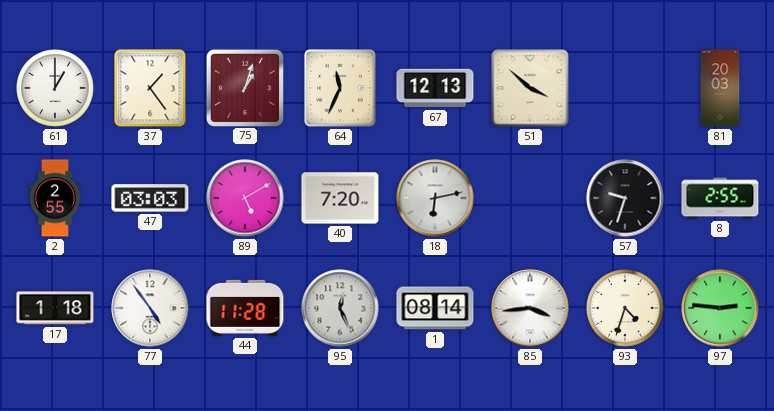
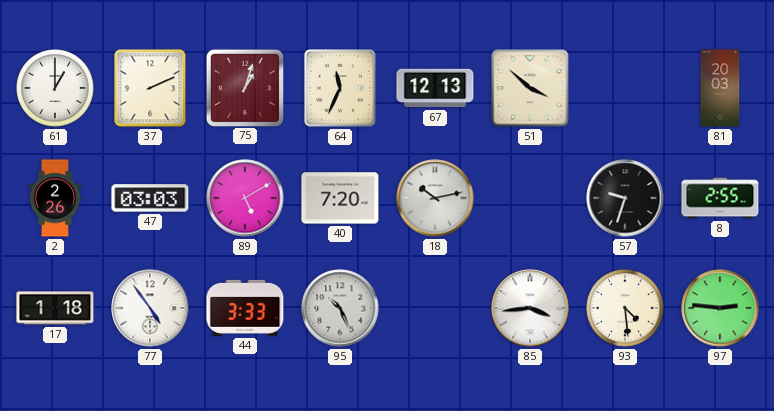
37: 1:24 -> 2:11 (150, 88)
2: 2:55 -> 2:26 (55, 198)
18: 6:13 -> 10:13 (435, 198)
44: 11:28 -> 3:33 (245, 308)
95: 12:26 -> 10:26 (340, 308)
1: 08:14 -> none (435, 308)
93: 4:33 -> 4:29 (625, 308)
